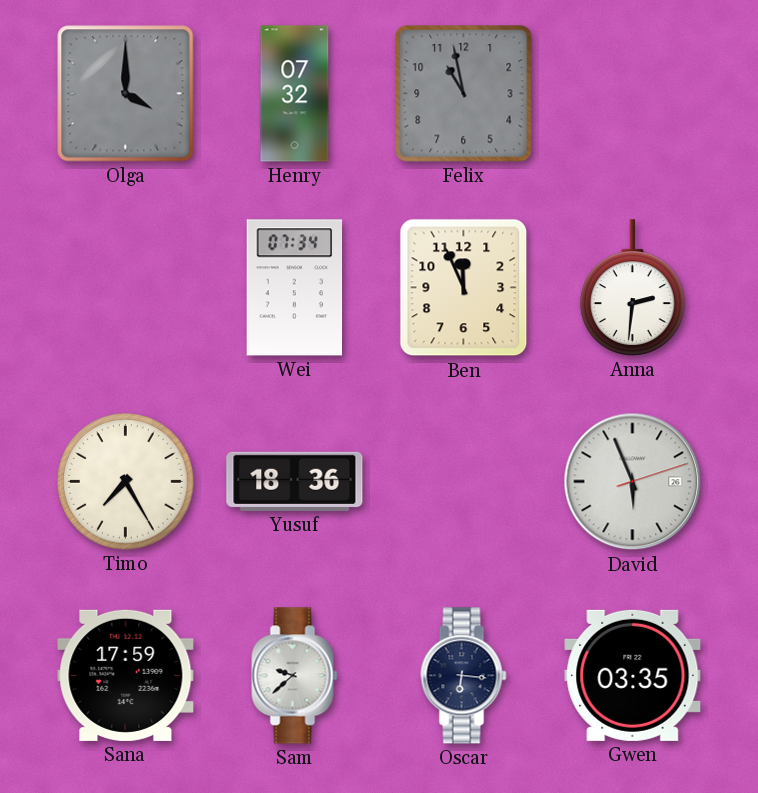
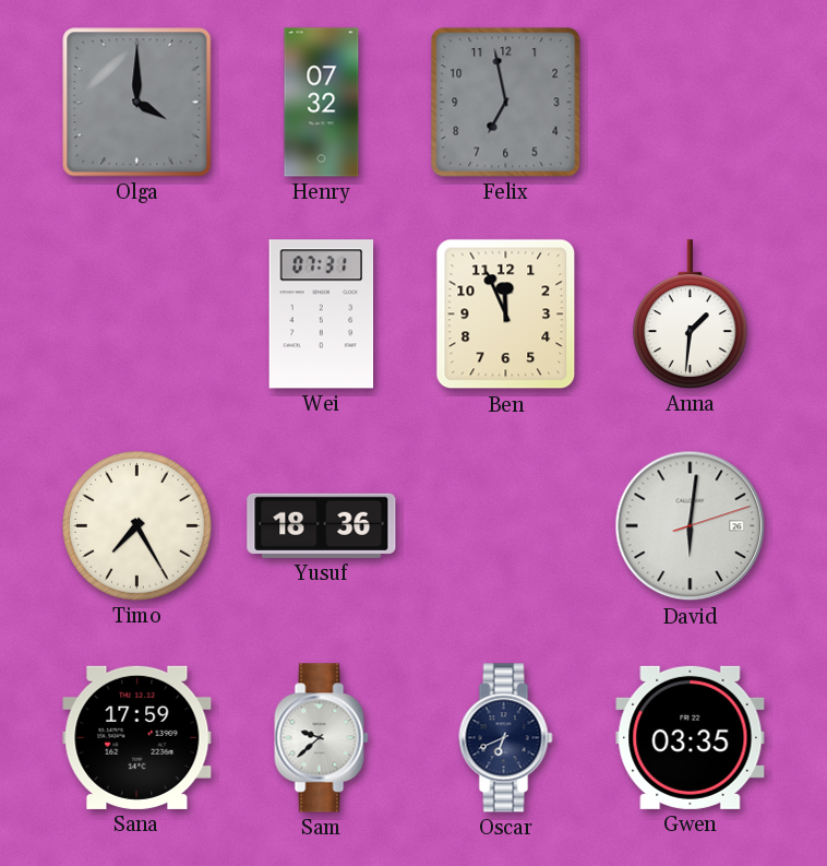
Felix: 10:58 -> 6:58 (506, 103)
Wei: 07:34 -> 07:31 (322, 315)
Anna: 2:31 -> 1:31 (691, 315)
David: 5:56 -> 6:01 (691, 526)
Oscar: 6:16 -> 6:41 (506, 738)
